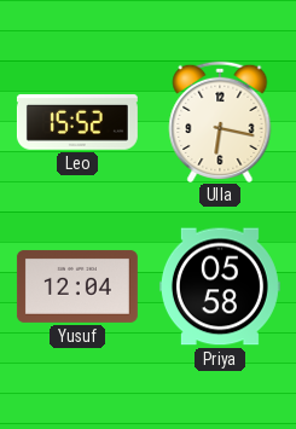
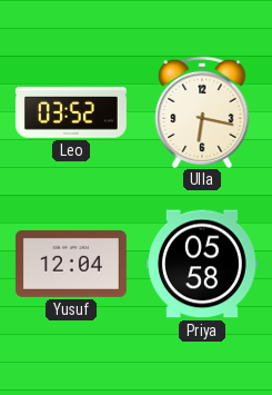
Leo: 15:52 -> 03:52 (71, 113)
